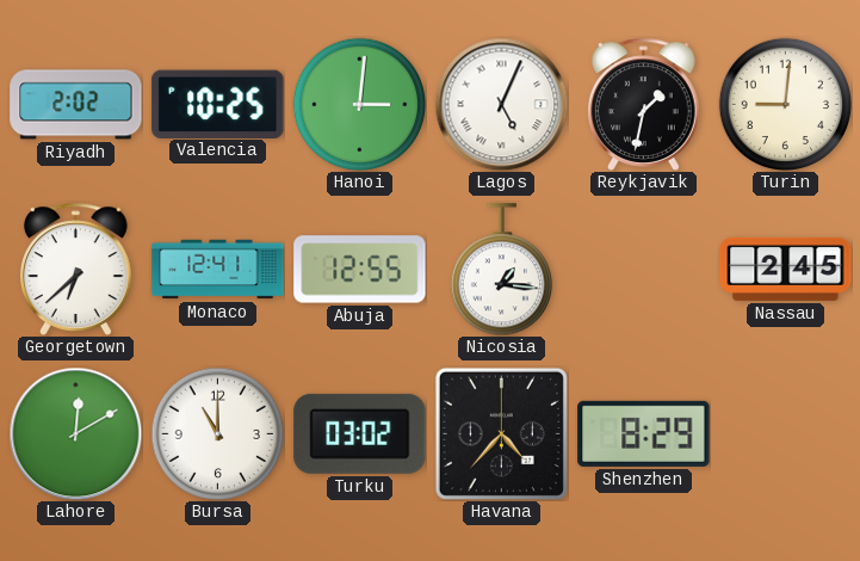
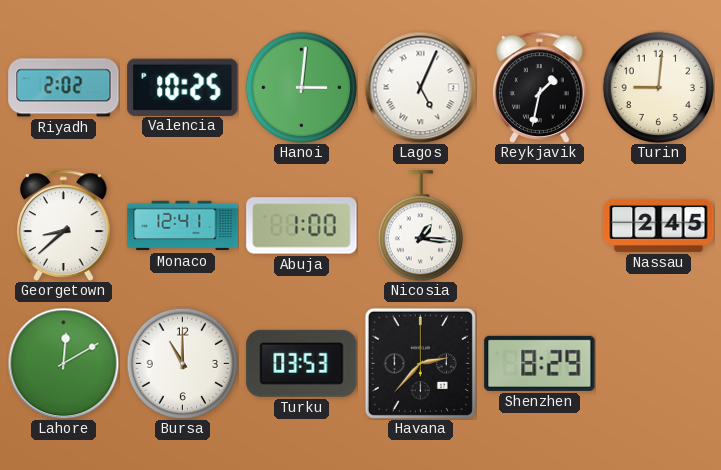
Georgetown: 6:38 -> 8:38 (64, 225)
Abuja: 12:55 -> 1:00 (302, 226)
Turku: 03:02 -> 03:53 (302, 363)
Havana: 4:37 -> 2:37 (420, 363)
